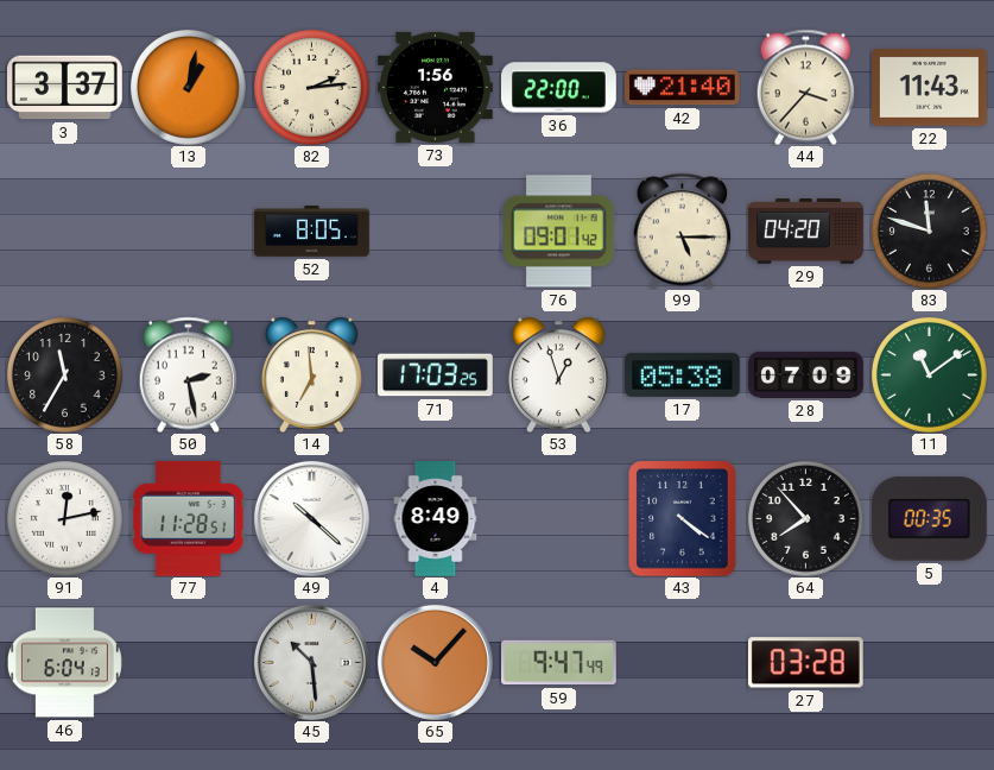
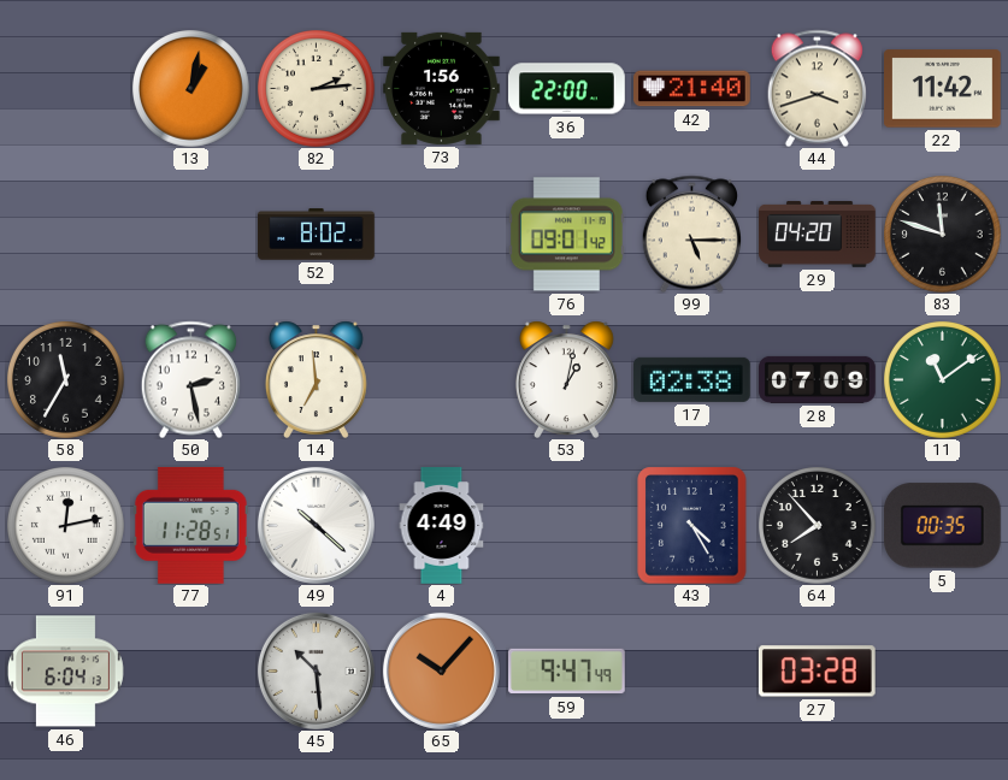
3: 3:37 -> none (65, 88)
44: 3:37 -> 3:42 (817, 88)
22: 11:43 -> 11:42 (943, 89)
52: 8:05 -> 8:02 (317, 235)
71: 17:03 -> none (436, 375)
53: 12:57 -> 1:02 (566, 379)
17: 05:38 -> 02:38 (692, 379)
4: 8:49 -> 4:49 (442, 526)
43: 4:21 -> 4:25 (692, 525)
